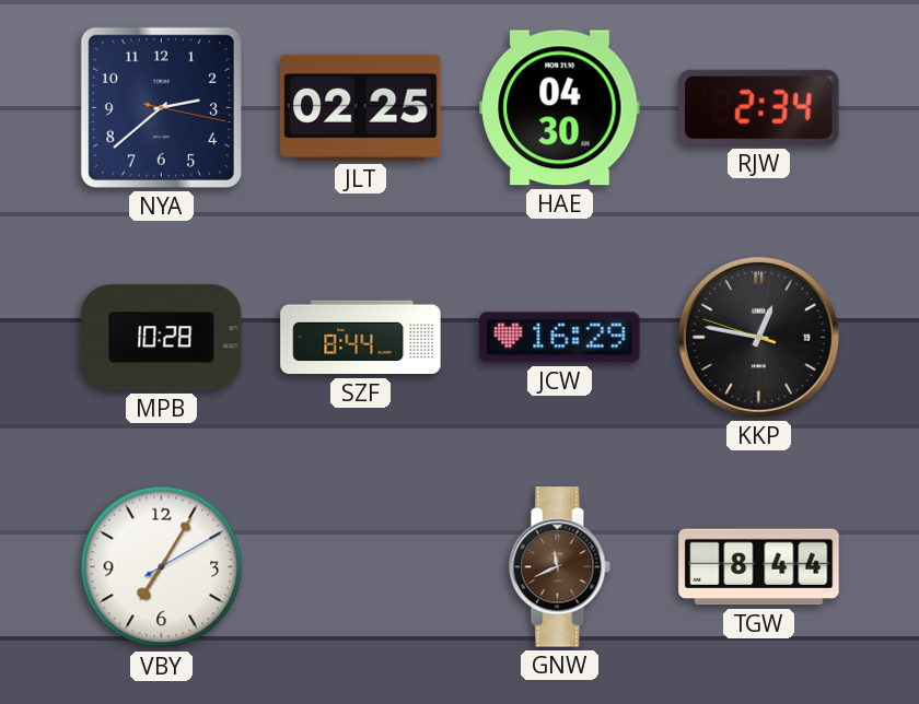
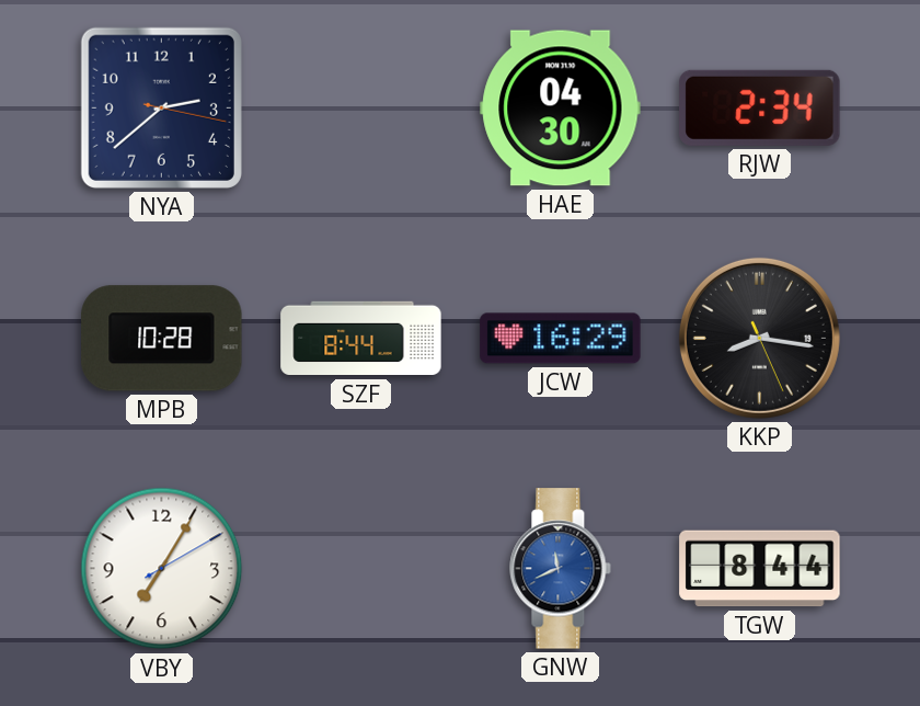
JLT: 02:25 -> none (361, 107)
KKP: 12:46 -> 8:16 (759, 338)
GNW dial: brown -> blue (561, 569)
